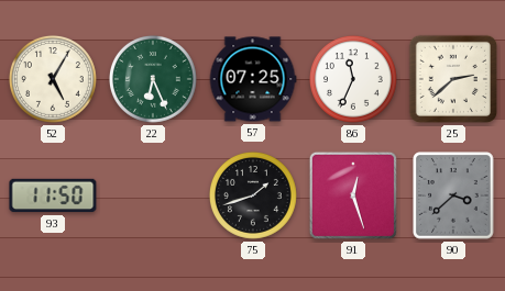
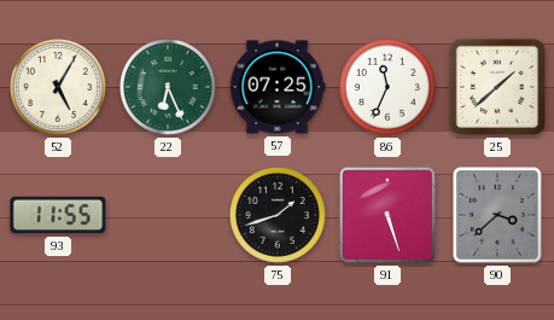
25: 2:38 -> 1:38 (497, 87)
93: 11:50 -> 11:55 (58, 215)
91: 12:27 -> 5:27 (387, 215)
